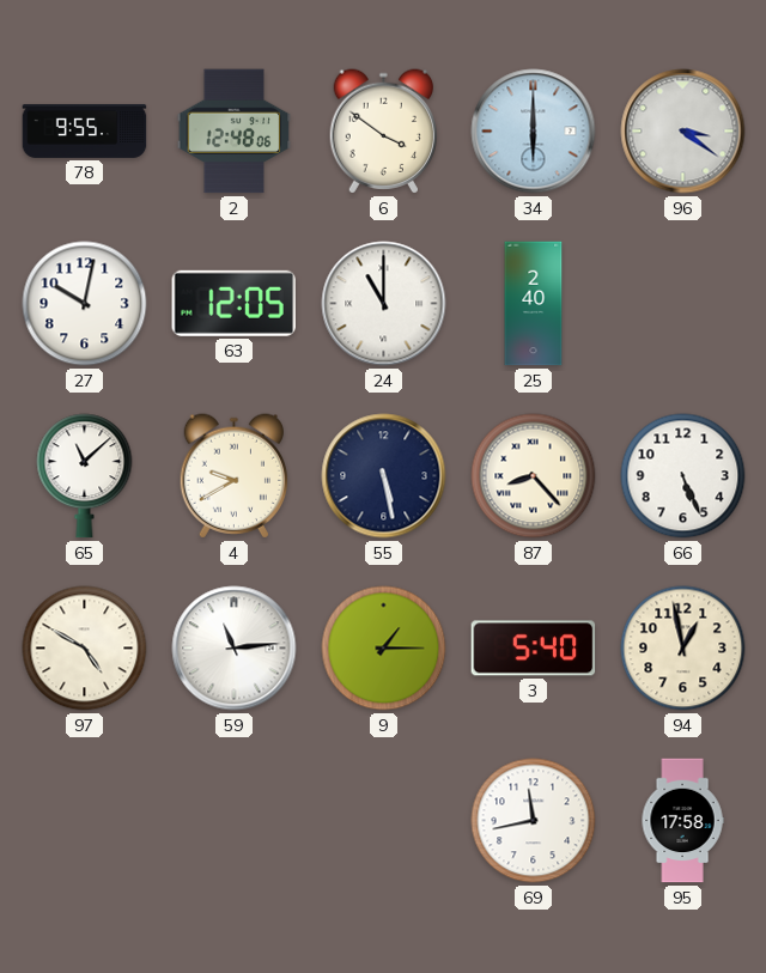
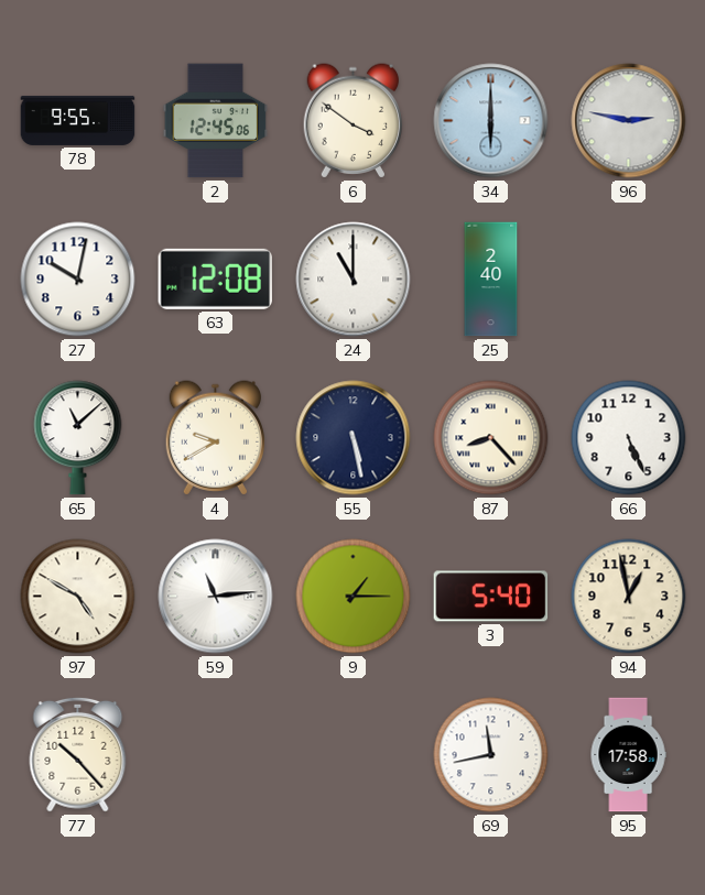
2: 12:48 -> 12:45 (216, 121)
96: 3:21 -> 2:47 (629, 121)
63: 12:05 -> 12:08 (215, 279)
77: none -> 10:23 (78, 754)
